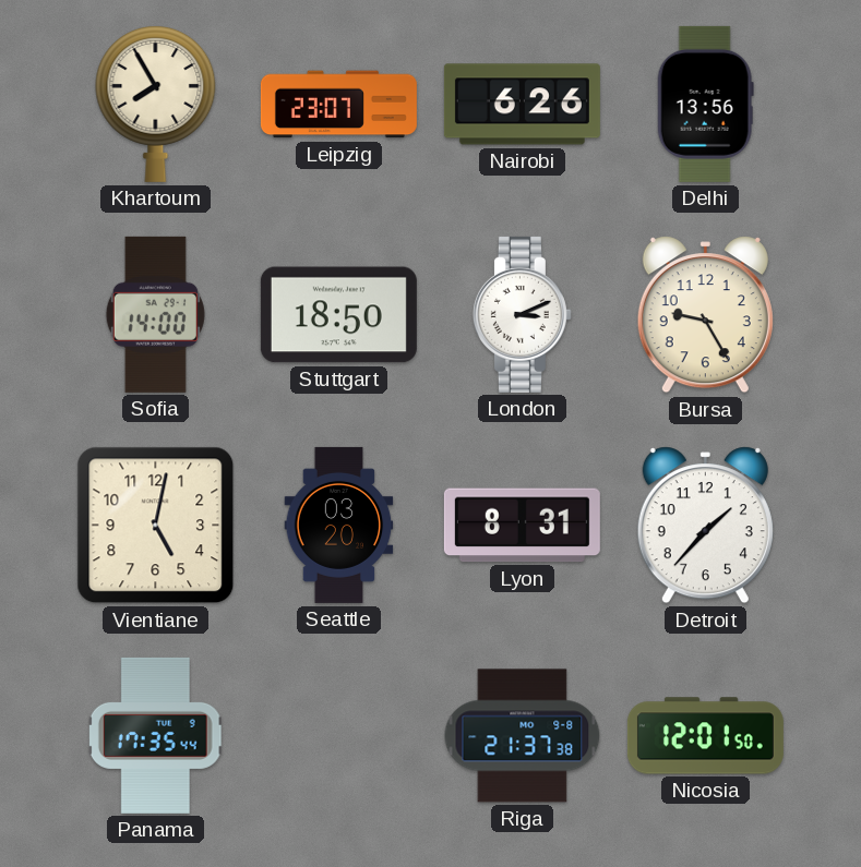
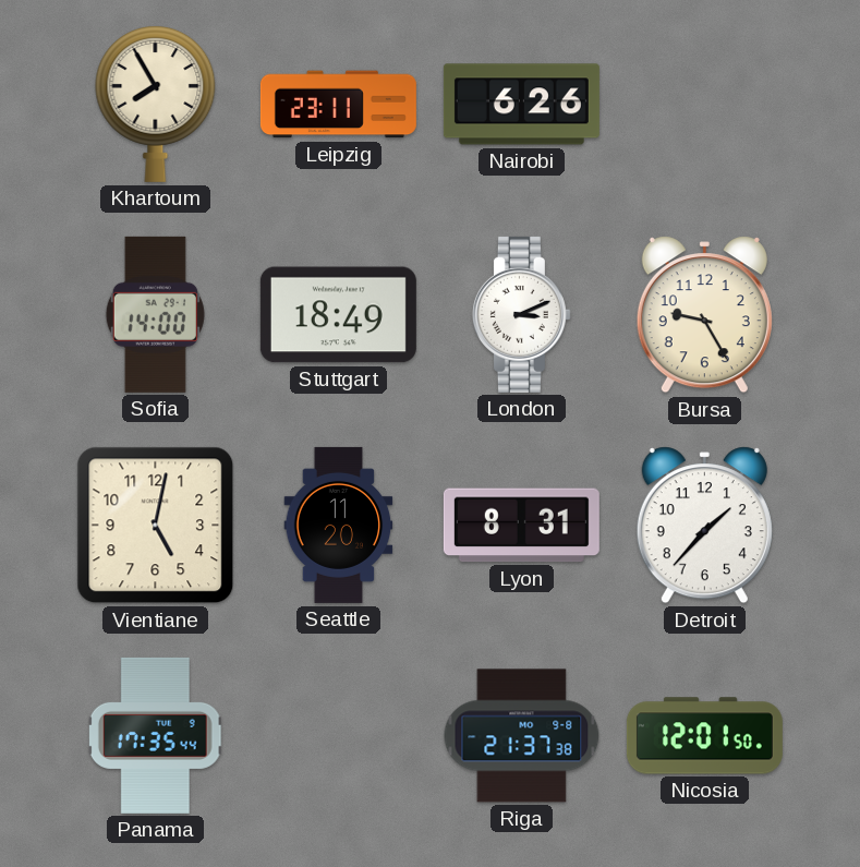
Leipzig: 23:07 -> 23:11 (338, 105)
Delhi: 13:56 -> none (705, 104)
Stuttgart: 18:50 -> 18:49 (338, 315)
Seattle: 03:20 -> 11:20 (339, 525)
